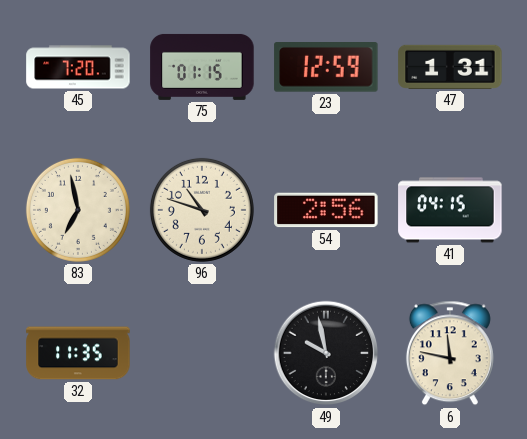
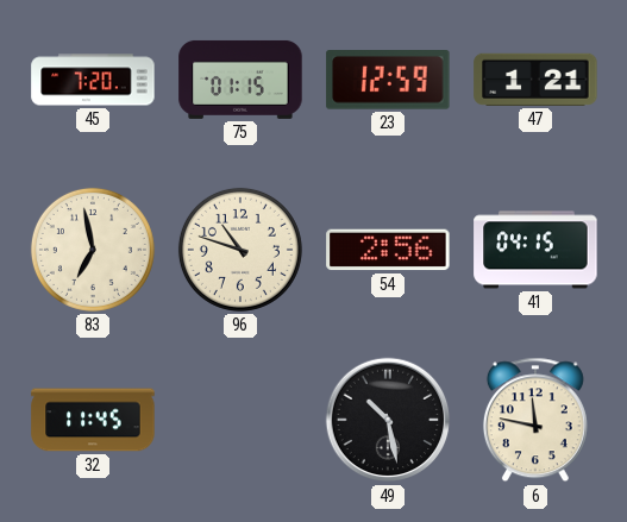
47: 1:31 -> 1:21 (535, 80)
32: 11:35 -> 11:45 (93, 420)
49: 9:58 -> 10:28 (388, 420)
